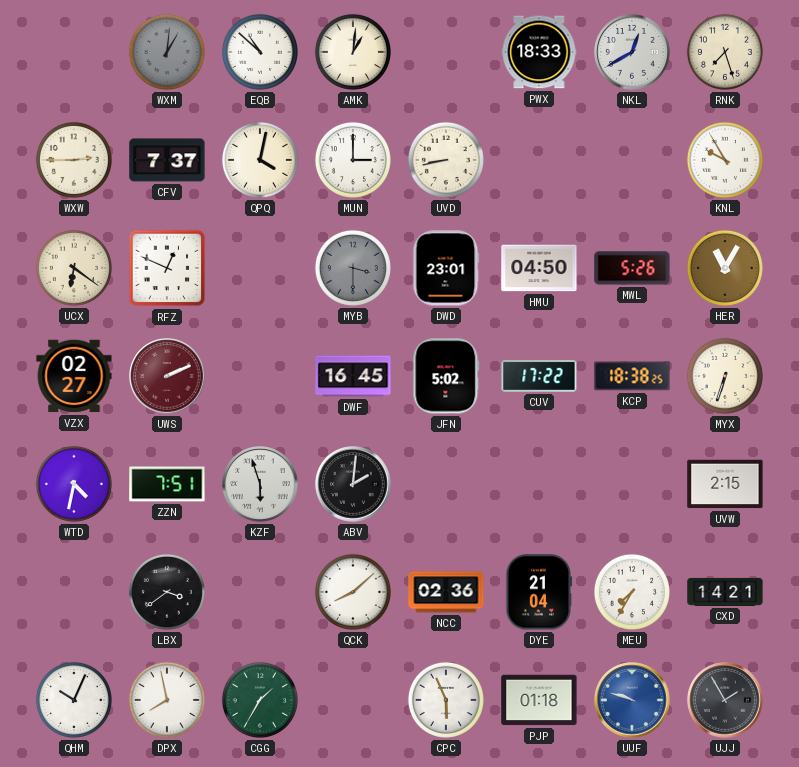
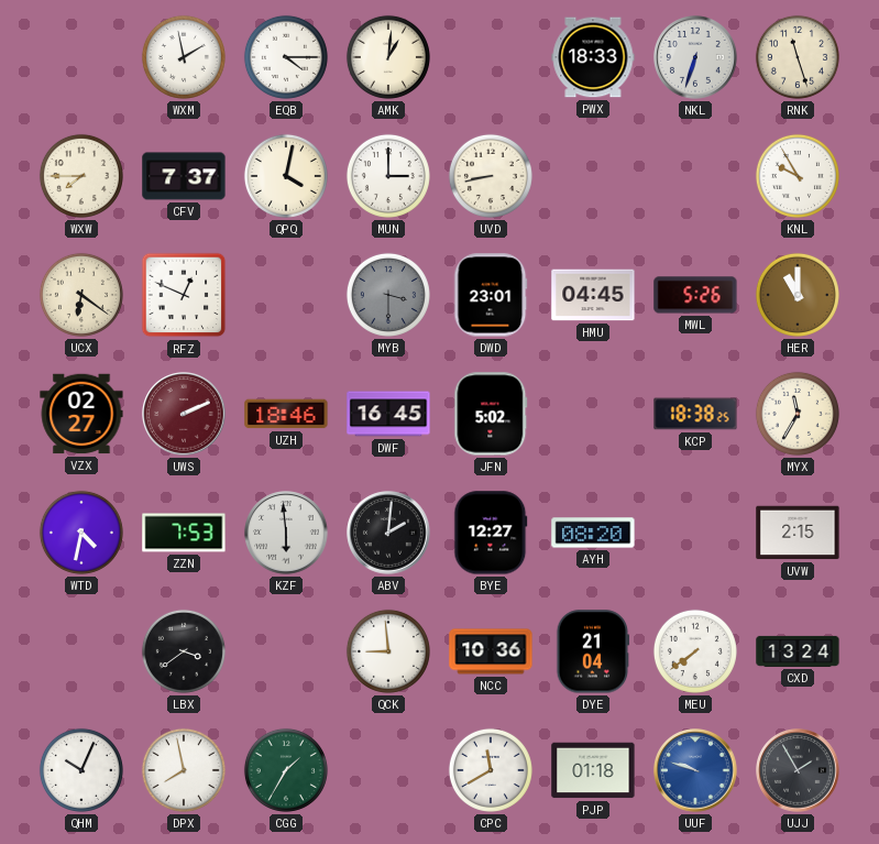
WXM: 1:01 -> 1:58 (184, 57)
WXM dial: grey -> white (184, 57)
EQB: 10:52 -> 4:15 (286, 57)
NKL: 12:40 -> 6:33 (695, 57)
RNK: 7:27 -> 11:27 (798, 57)
WXW: 2:45 -> 7:45 (81, 176)
HMU: 04:50 -> 04:45 (593, 295)
HER: 11:05 -> 11:00 (798, 295)
UZH: none -> 18:46 (286, 414)
CUV: 17:22 -> none (539, 376)
MYX: 6:33 -> 11:35 (798, 414)
ZZN: 7:51 -> 7:53 (184, 533)
KZF: 5:57 -> 5:59 (286, 533)
BYE: none -> 12:27 (491, 533)
AYH: none -> 08:20 (593, 533)
QCK: 8:08 -> 8:59 (388, 651)
NCC: 02:36 -> 10:36 (491, 651)
MEU: 7:35 -> 7:39 (695, 651)
CXD: 14:21 -> 13:24 (798, 651)
CPC: 5:56 -> 11:40 (491, 770)
